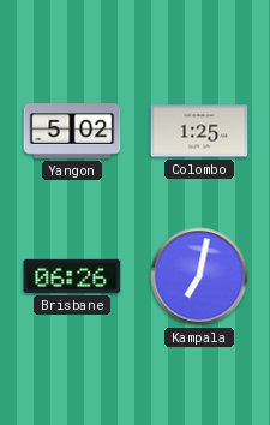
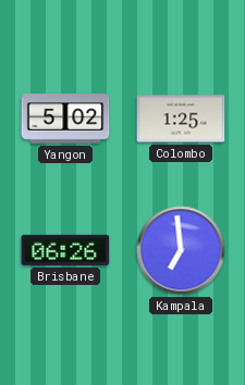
Kampala: 7:02 -> 6:59 (181, 250)
